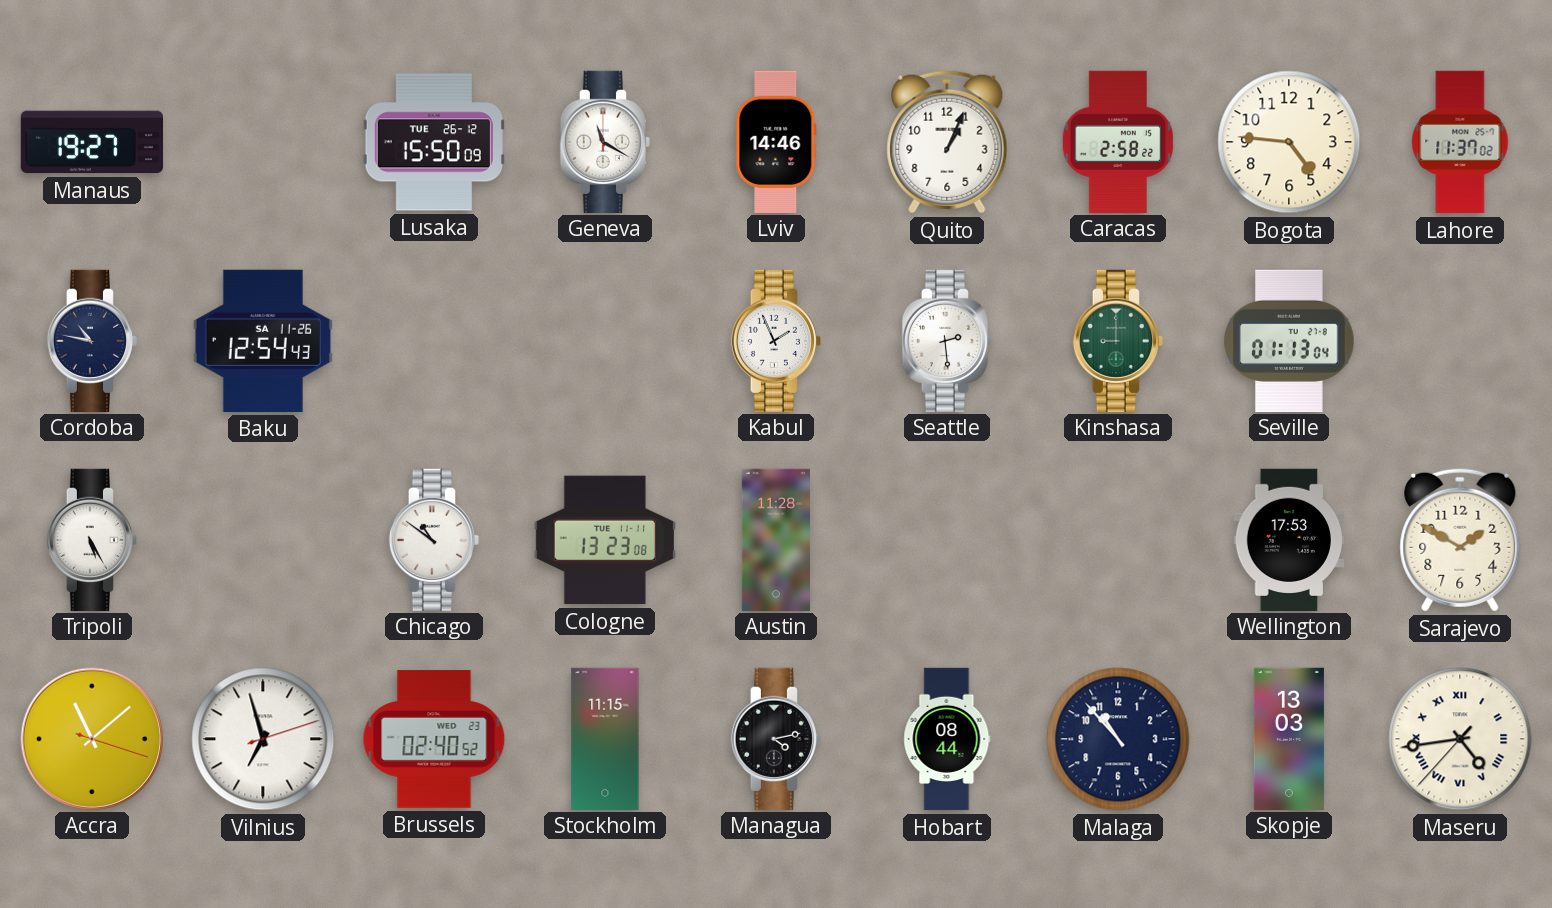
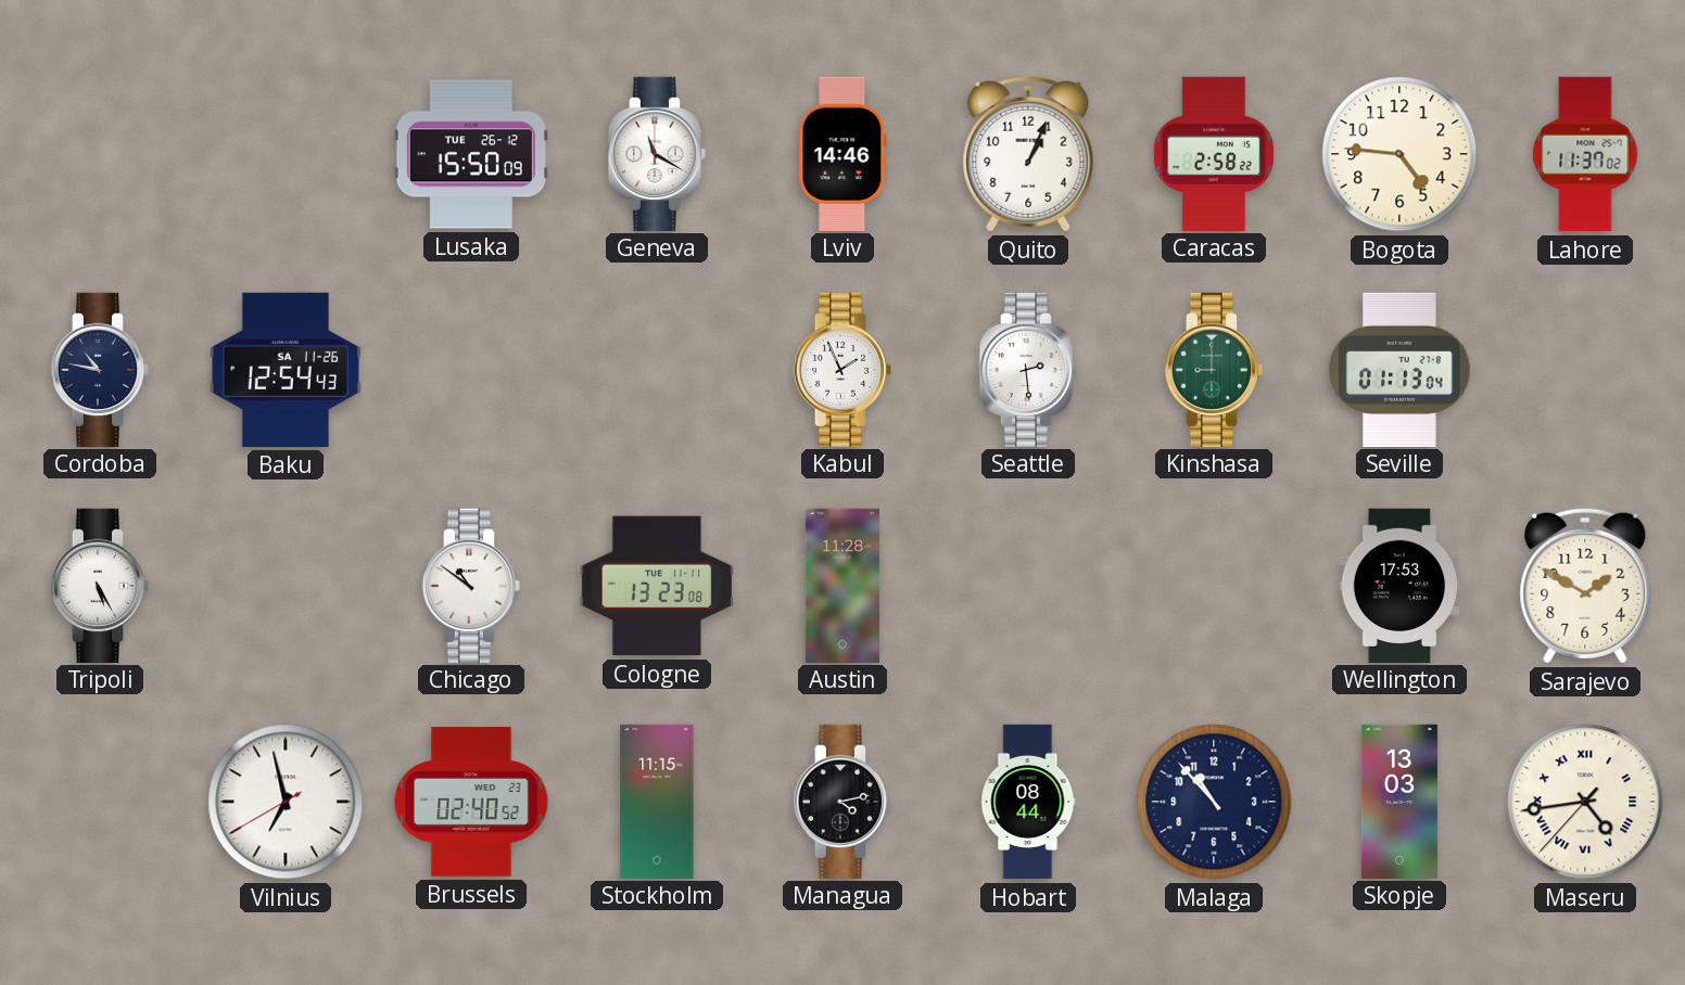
Manaus: 19:27 -> none (91, 142)
Accra: 11:08 -> none (91, 738)
Vilnius: 6:57:12 -> 6:57:40 (286, 802)
